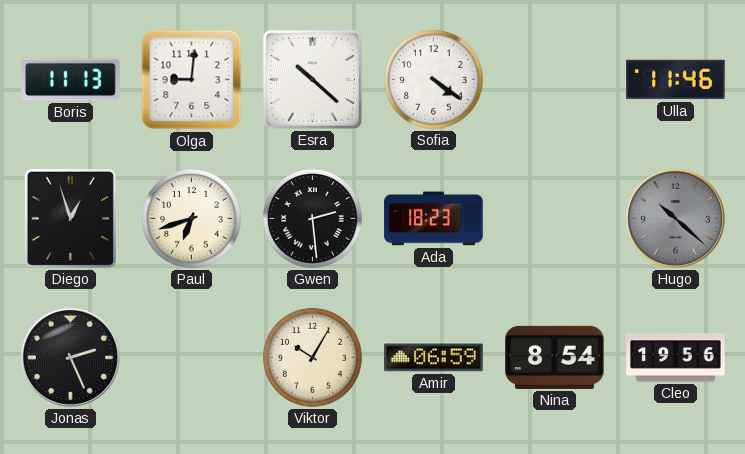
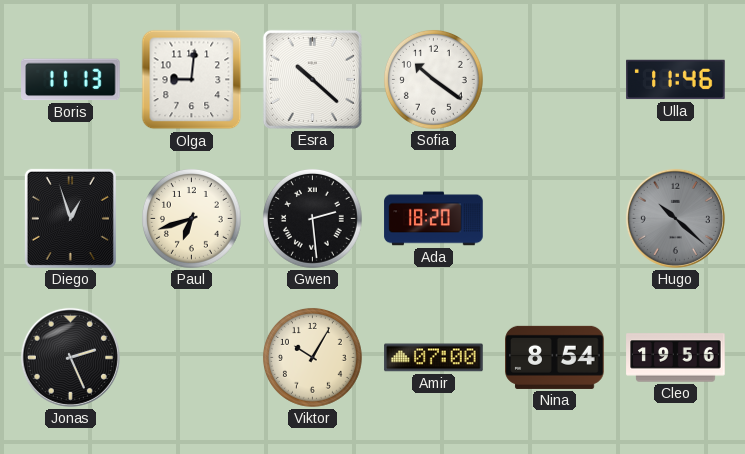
Sofia: 4:21 -> 10:21 (433, 79)
Ada: 18:23 -> 18:20 (434, 219)
Amir: 06:59 -> 07:00 (434, 358)
